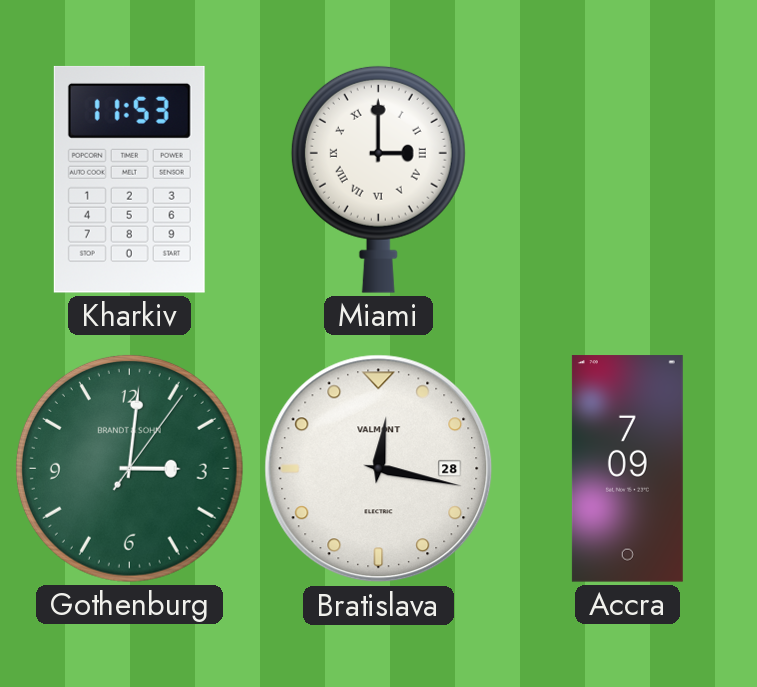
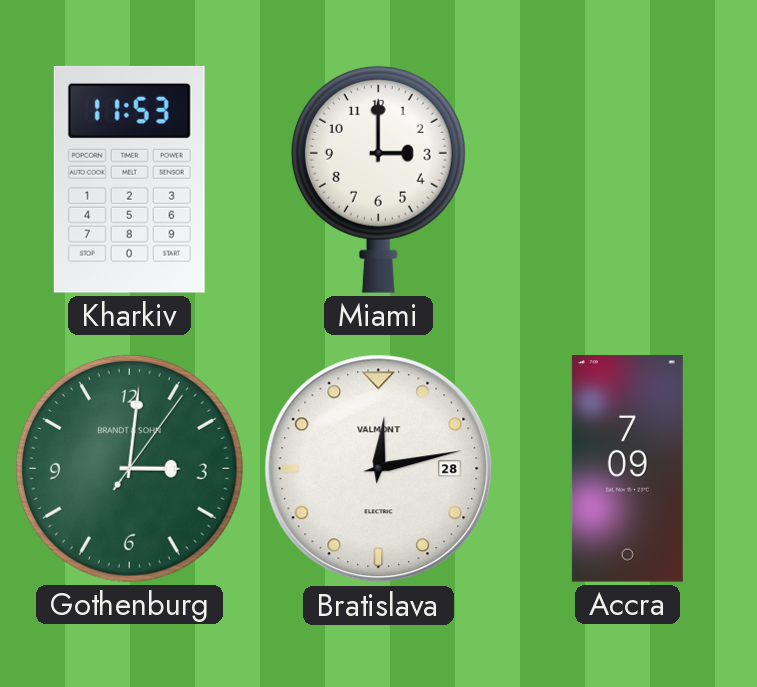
Miami numerals: Roman -> Arabic (378, 179)
Bratislava: 12:17 -> 12:13 (379, 469)
